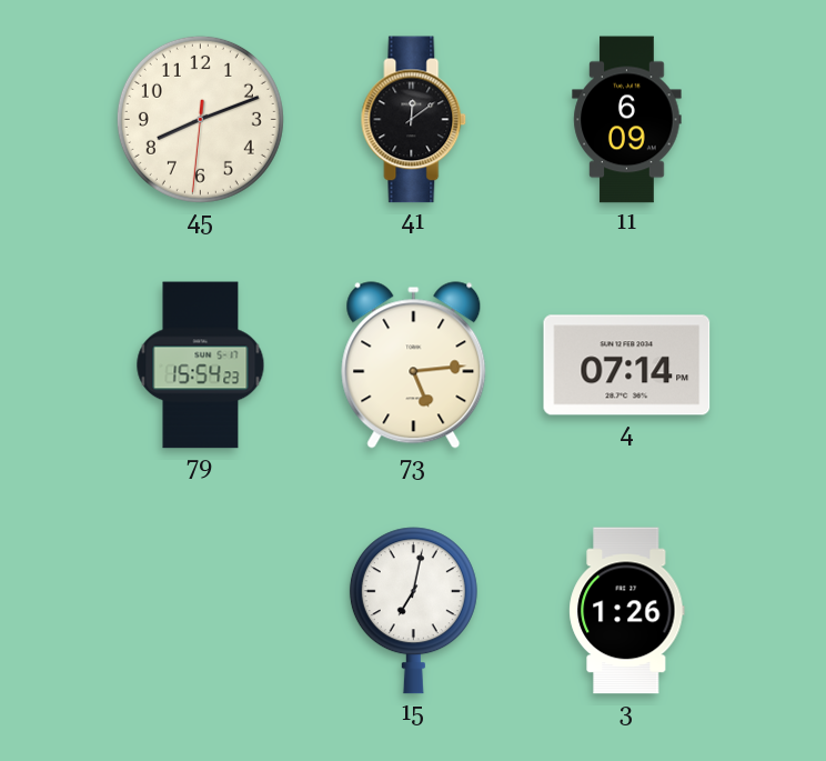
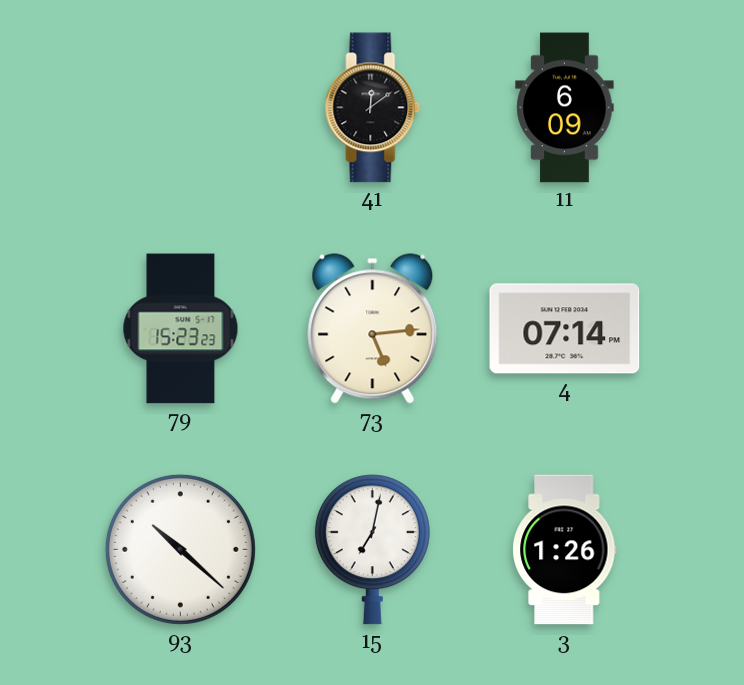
45: 8:11 -> none (200, 119)
79: 15:54 -> 15:23 (181, 329)
93: none -> 10:22 (180, 549)
